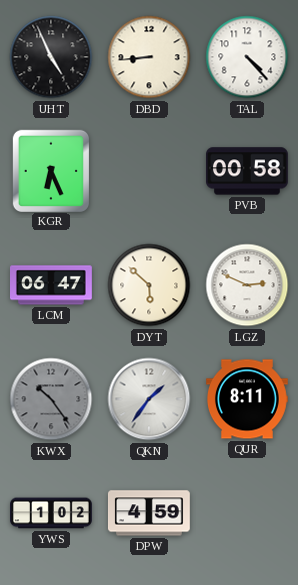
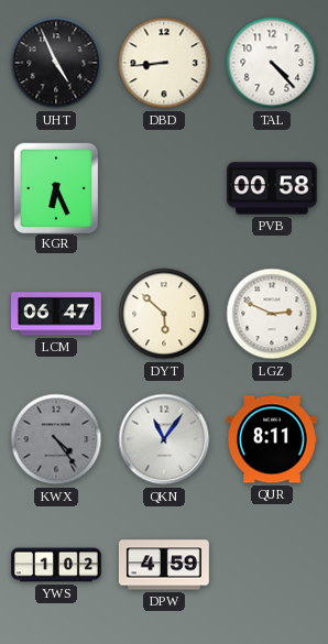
KWX: 10:24 -> 4:24 (56, 439)
QKN: 1:36 -> 11:06 (164, 439)
